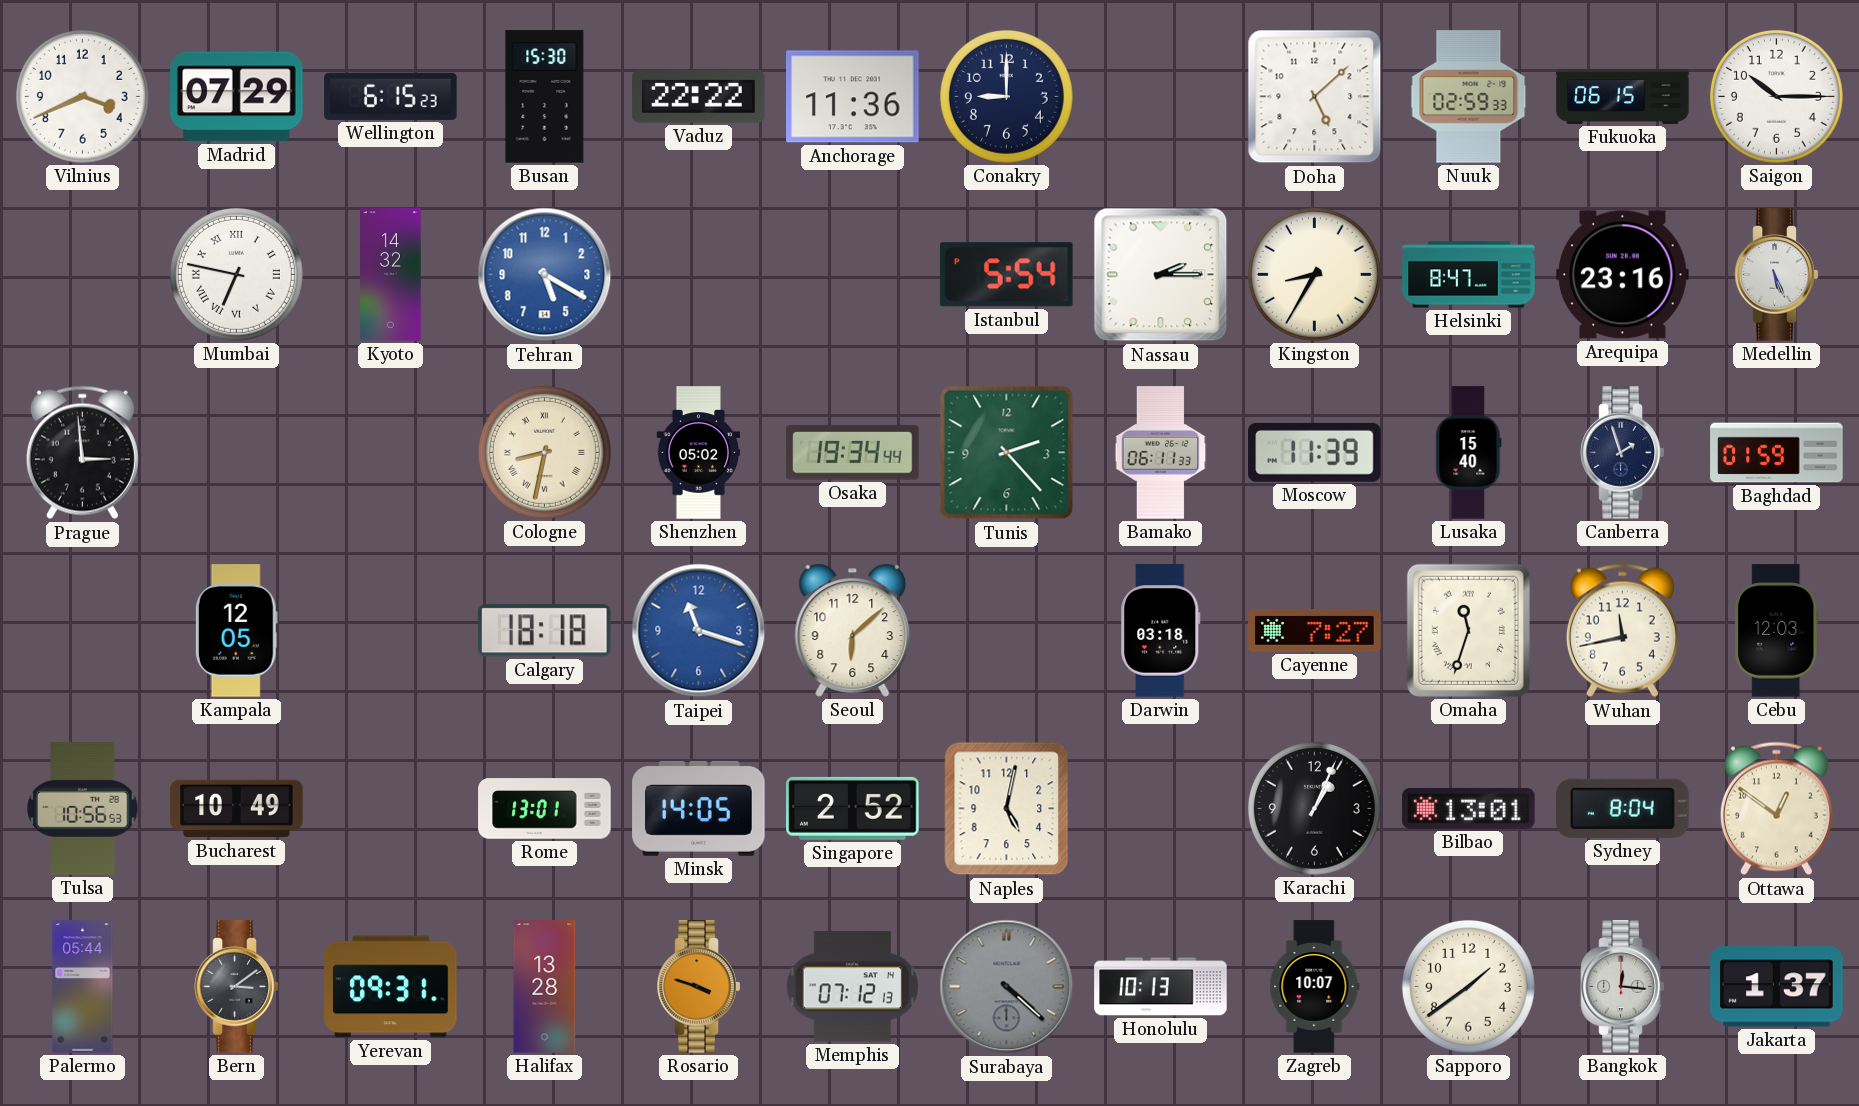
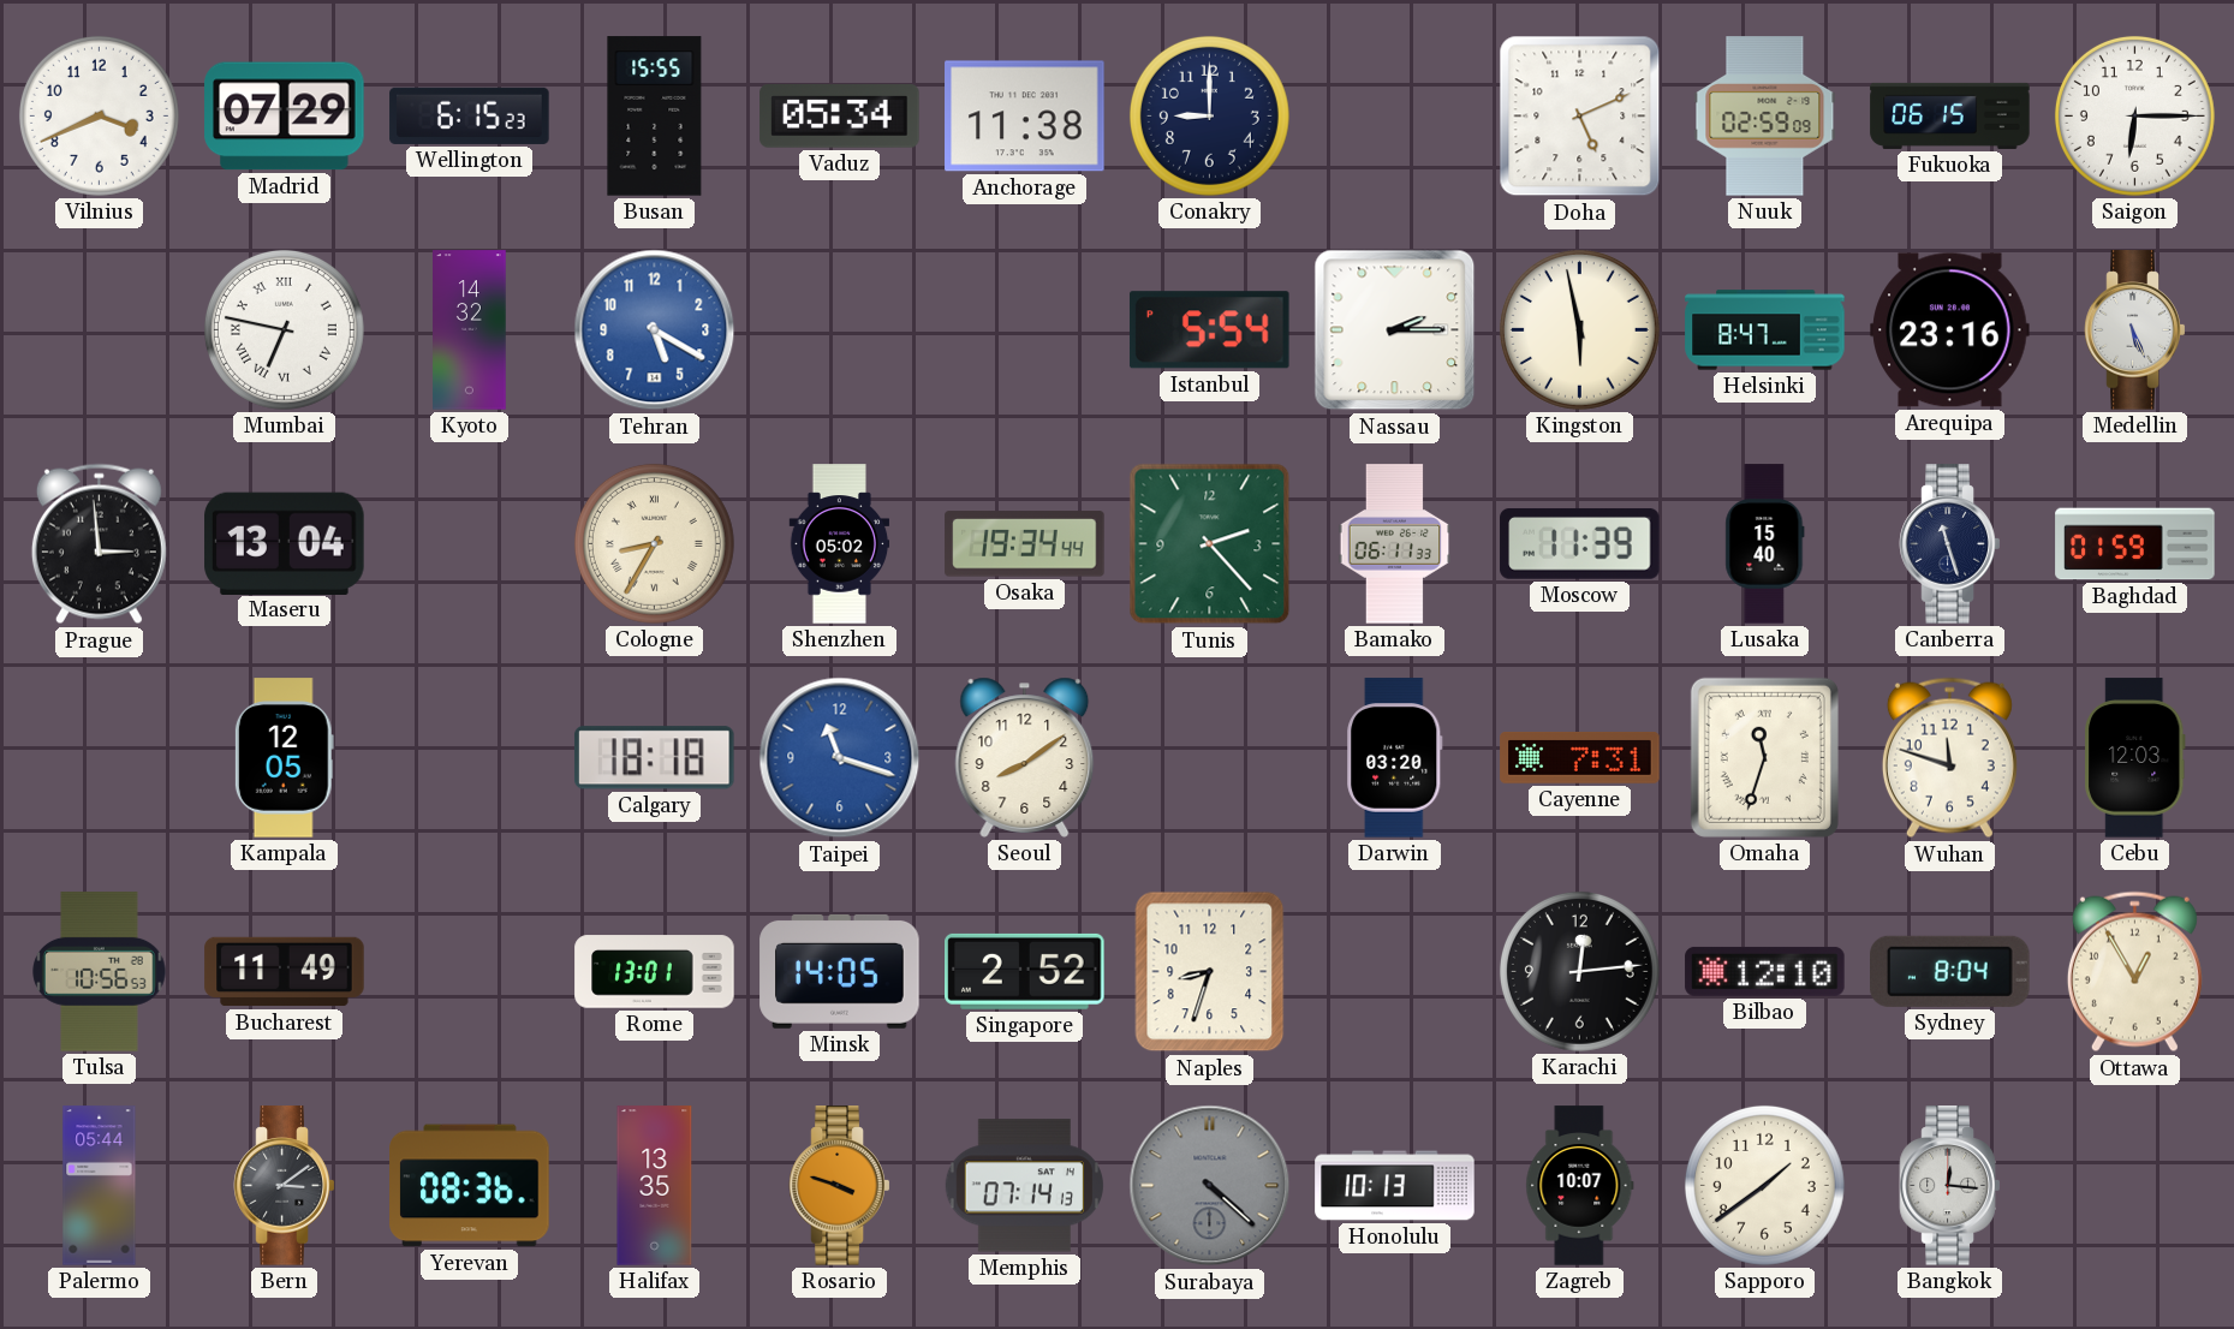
Busan: 15:30 -> 15:55 (655, 117)
Vaduz: 22:22 -> 05:34 (840, 117)
Anchorage: 11:36 -> 11:38 (1025, 117)
Doha: 5:08 -> 5:11 (1580, 117)
Nuuk: 02:59:33 -> 02:59:09 (1765, 117)
Saigon: 10:15 -> 6:15 (2134, 115)
Kingston: 8:35 -> 5:58 (1579, 329)
Maseru: none -> 13:04 (285, 543)
Cologne: 8:32 -> 8:35 (654, 543)
Canberra: 1:57 -> 11:27 (1950, 544)
Seoul: 6:08 -> 8:09 (1025, 757)
Darwin: 03:18 -> 03:20 (1395, 758)
Cayenne: 7:27 -> 7:31 (1580, 758)
Wuhan: 11:43 -> 11:48 (1949, 758)
Bucharest: 10:49 -> 11:49 (285, 972)
Naples: 5:02 -> 8:33 (1210, 972)
Karachi: 1:04 -> 12:14 (1579, 971)
Bilbao: 13:01 -> 12:10 (1765, 971)
Ottawa: 12:51 -> 12:55 (2134, 972)
Yerevan: 09:31 -> 08:36 (470, 1186)
Halifax: 13:28 -> 13:35 (655, 1186)
Memphis: 07:12 -> 07:14 (1024, 1186)
Jakarta: 1:37 -> none (1777, 987)
